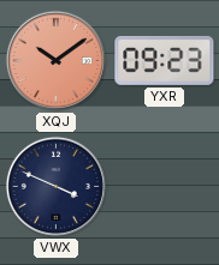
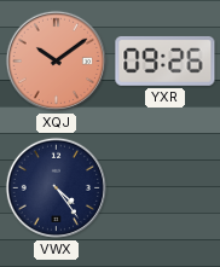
YXR: 09:23 -> 09:26 (166, 60)
VWX: 3:49 -> 4:24 (56, 187)
